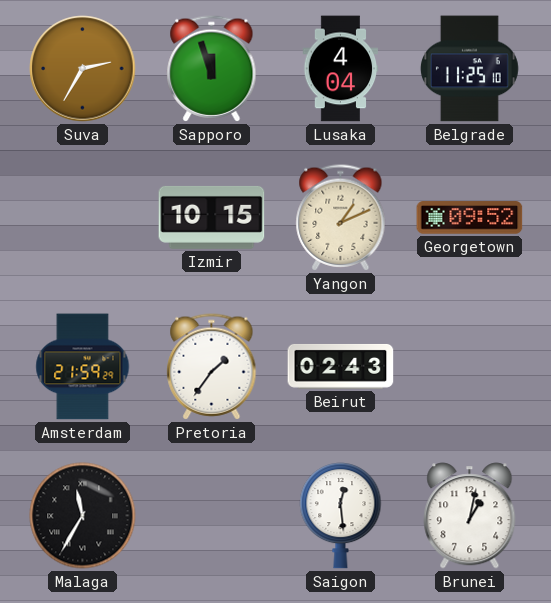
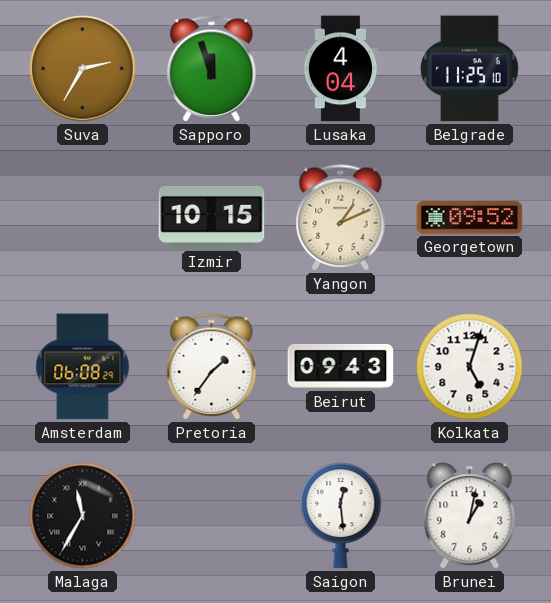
Amsterdam: 21:59 -> 06:08 (83, 367)
Beirut: 02:43 -> 09:43 (341, 366)
Kolkata: none -> 5:03 (470, 367)
